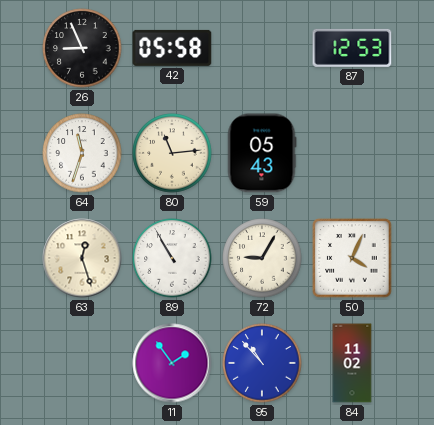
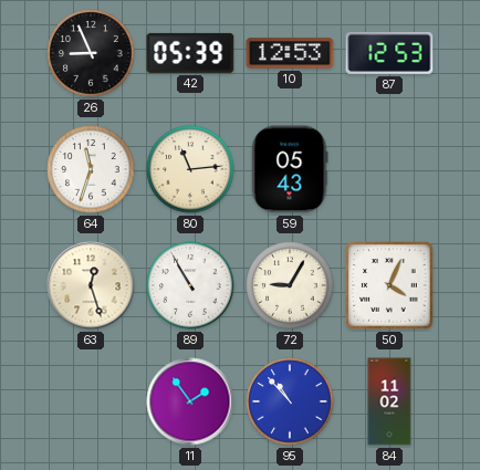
42: 05:58 -> 05:39 (190, 53)
10: none -> 12:53 (290, 53)
